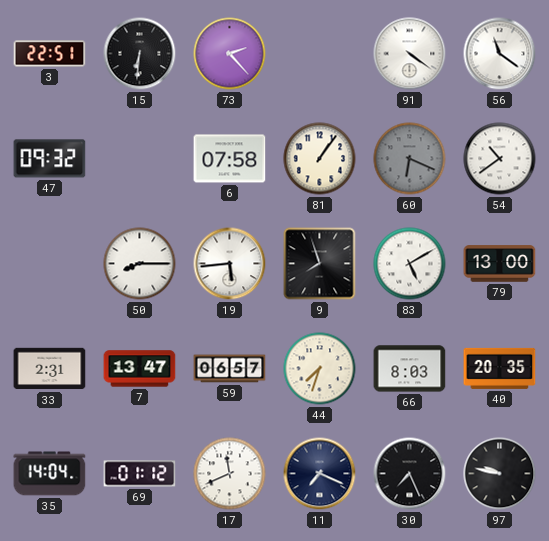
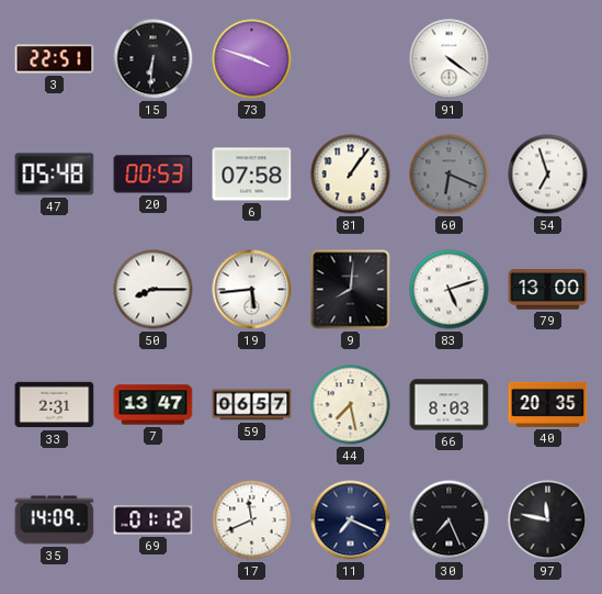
73: 2:23 -> 3:48 (252, 59)
56: 11:21 -> none (500, 54)
47: 09:32 -> 05:48 (55, 175)
20: none -> 00:53 (154, 175)
54: 10:39 -> 6:57 (548, 175)
9: 7:57 -> 8:01 (351, 290)
83: 5:10 -> 5:12 (450, 290)
44: 7:33 -> 7:28 (351, 405)
35: 14:04 -> 14:09 (55, 520)
97: 9:47 -> 11:47 (548, 520)
